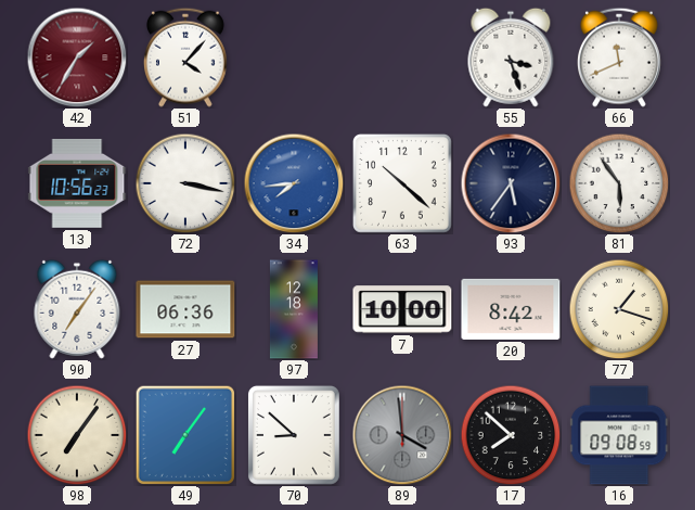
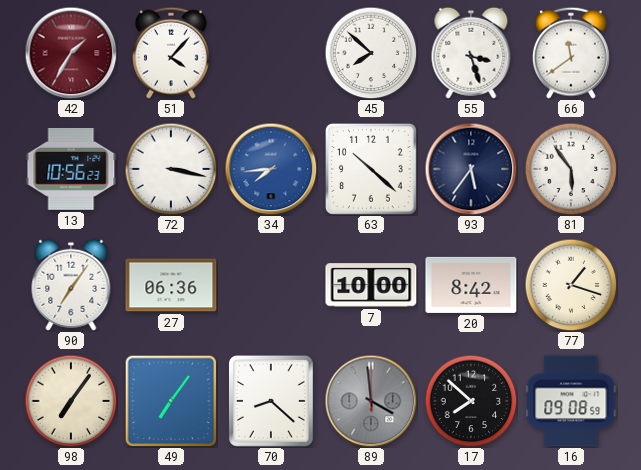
45: none -> 7:52 (371, 53)
66: 11:41 -> 11:39 (572, 53)
97: 12:18 -> none (294, 309)
70: 8:52 -> 8:22 (271, 401)
